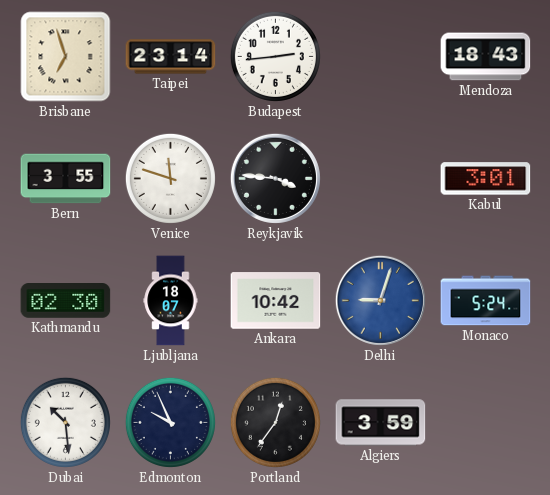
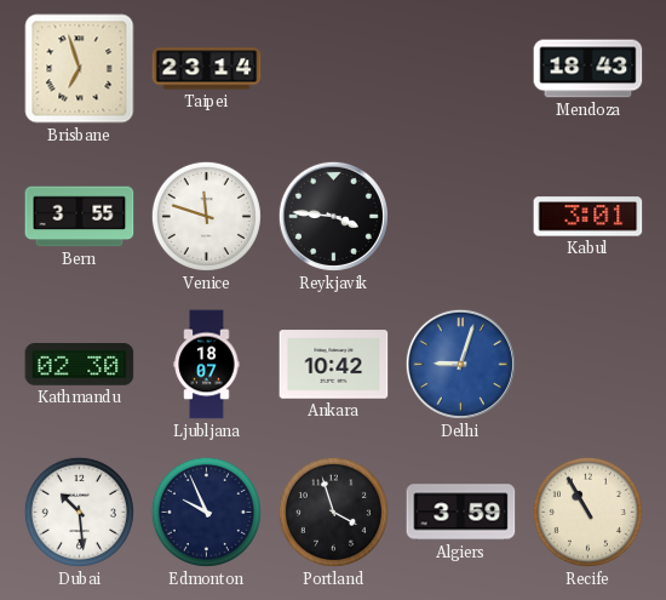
Budapest: 2:44 -> none (275, 56)
Monaco: 5:24 -> none (486, 301)
Portland: 12:36 -> 3:57 (333, 512)
Recife: none -> 10:55 (587, 512)
